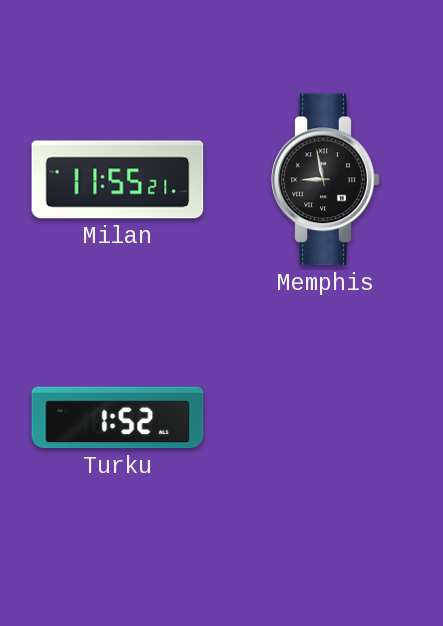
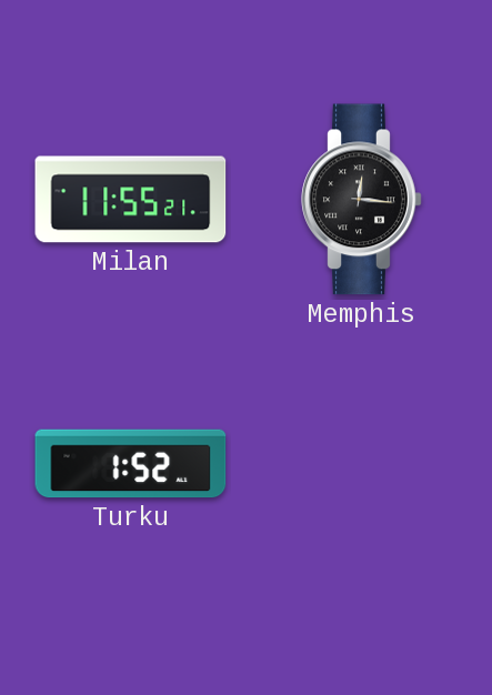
Memphis: 8:58 -> 12:16 (362, 200)
